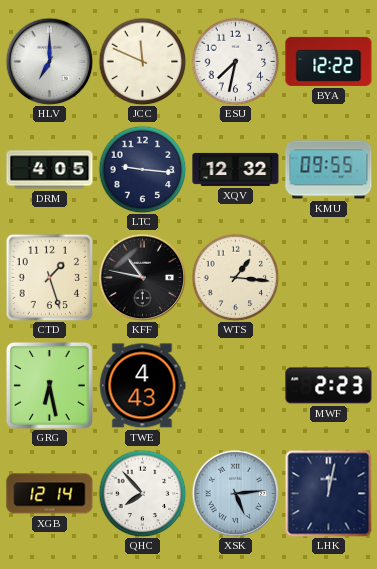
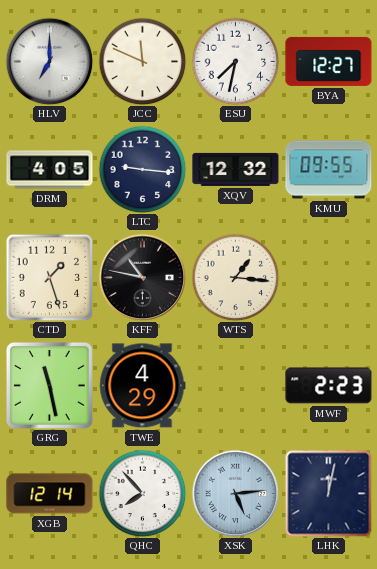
BYA: 12:22 -> 12:27 (329, 61)
GRG: 6:28 -> 11:28 (49, 385)
TWE: 4:43 -> 4:29 (142, 386)
